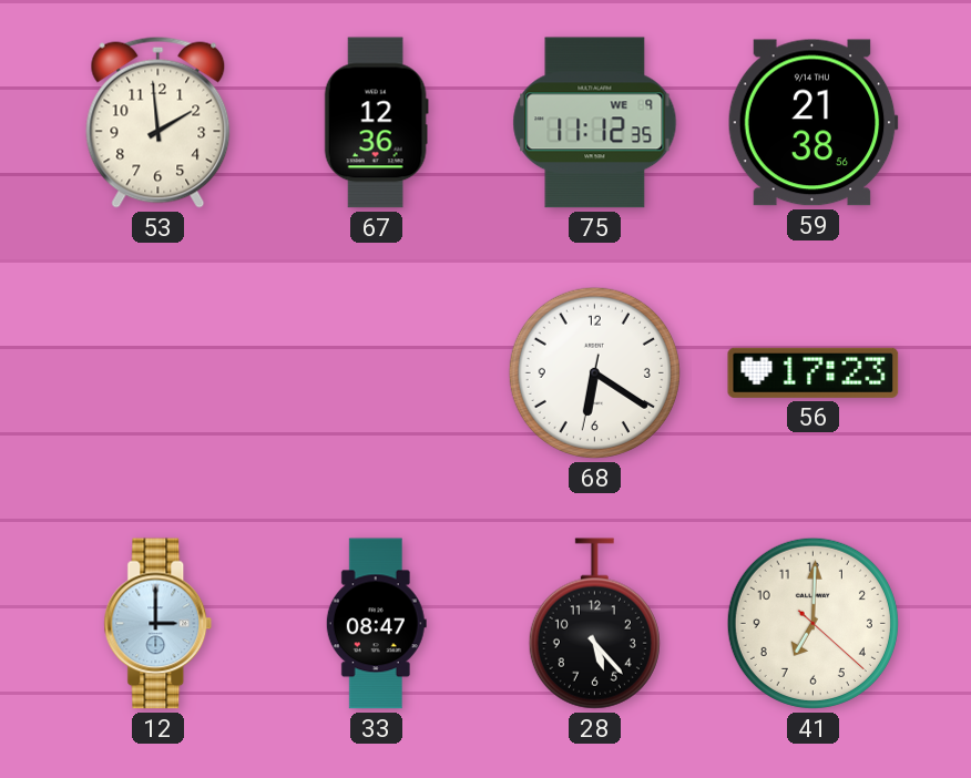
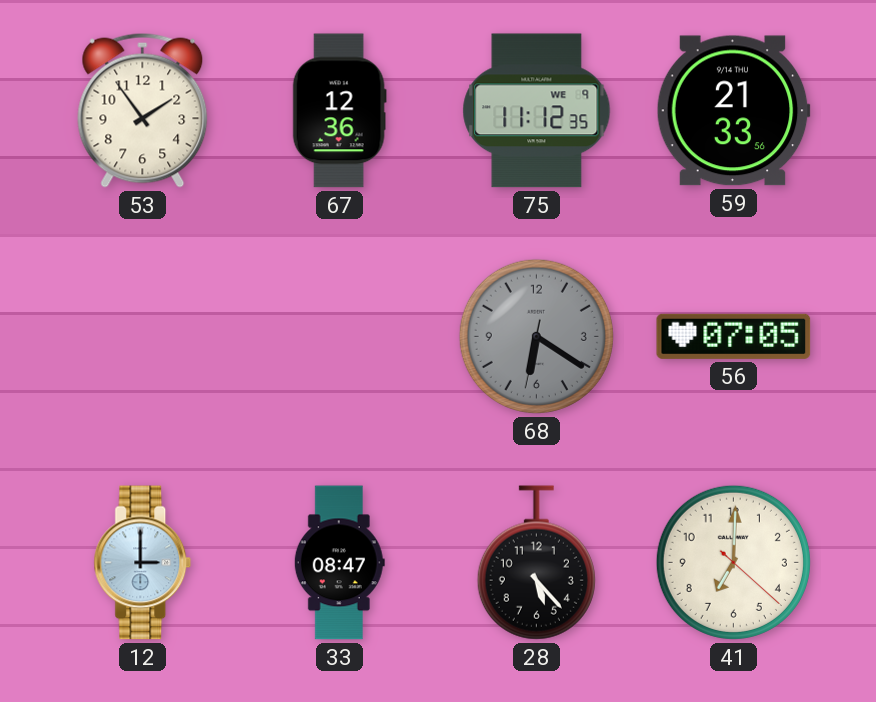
53: 1:59 -> 1:54 (143, 110)
59: 21:38 -> 21:33 (733, 111)
68 dial: white -> grey (536, 336)
56: 17:23 -> 07:05 (734, 336)
